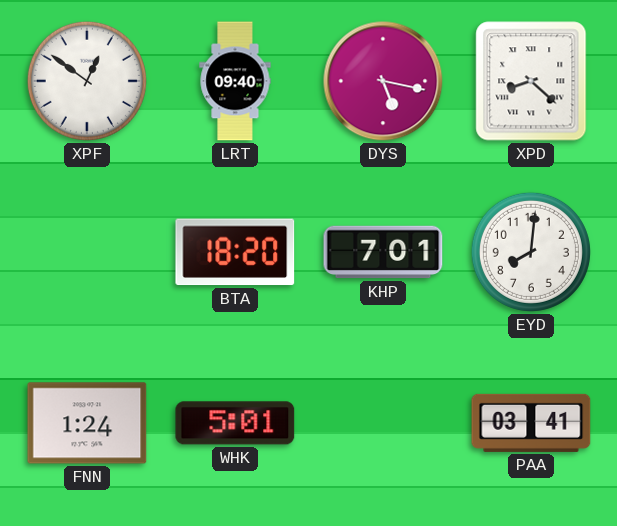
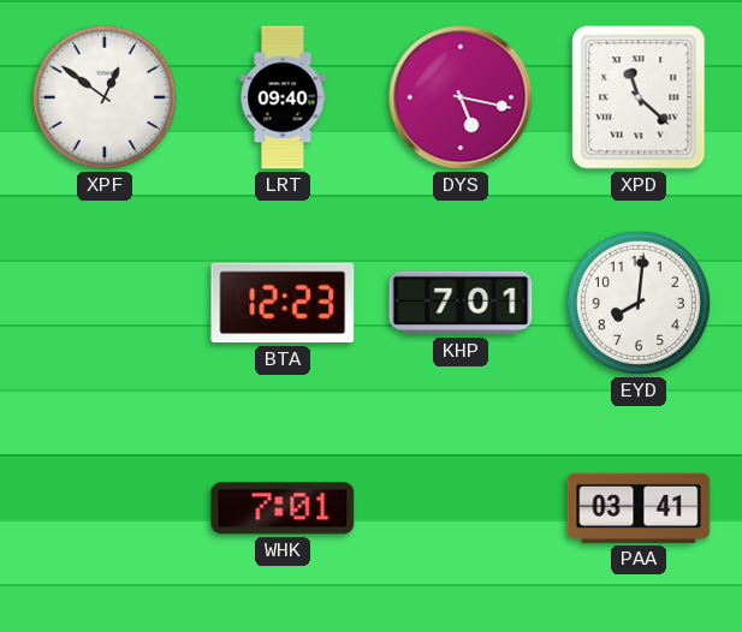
XPD: 8:22 -> 11:22 (639, 97)
BTA: 18:20 -> 12:23 (283, 303)
FNN: 1:24 -> none (87, 423)
WHK: 5:01 -> 7:01 (283, 508)
